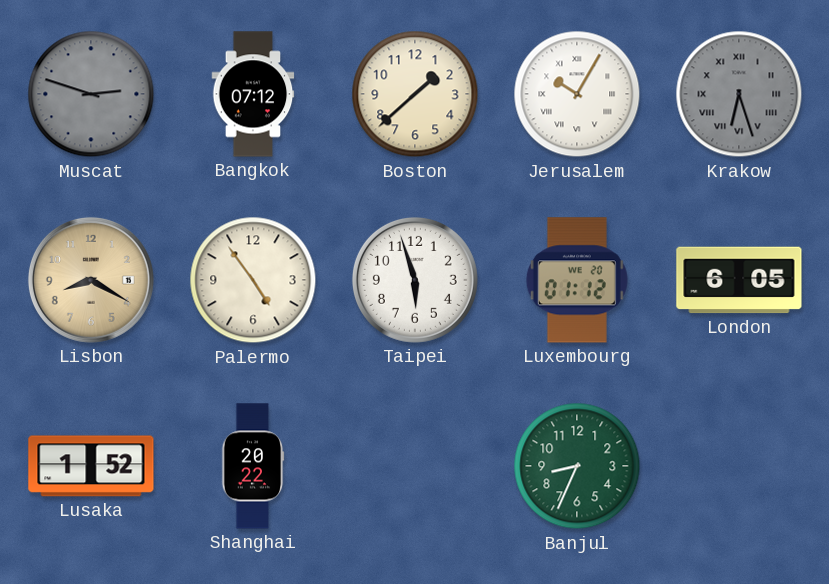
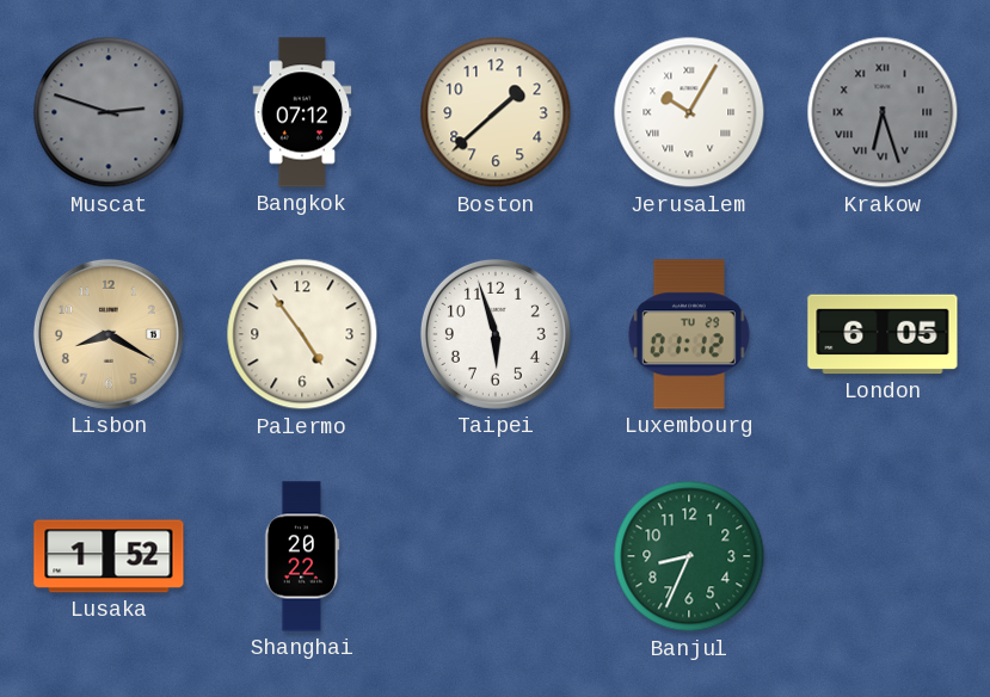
Luxembourg date: WE 20 -> TU 29 (689, 334)
